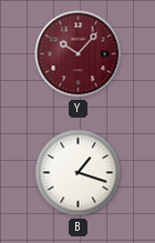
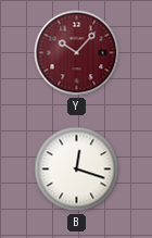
B: 1:18 -> 12:18 (77, 170)
